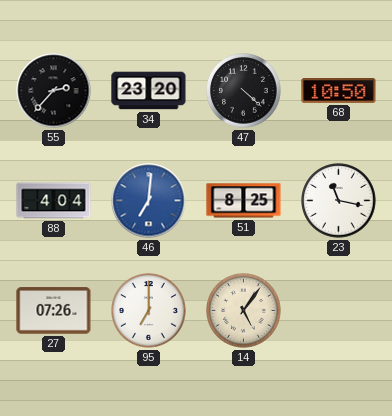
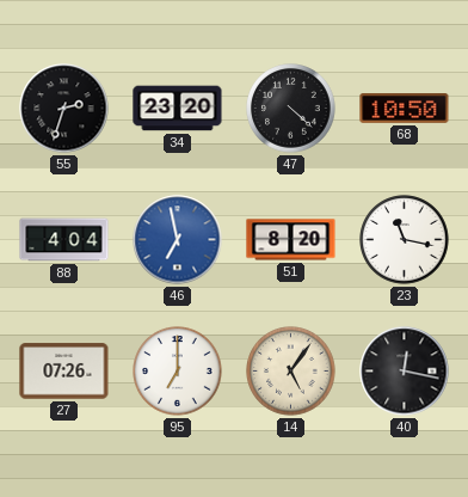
55: 2:37 -> 2:33 (64, 109)
46: 7:01 -> 6:58 (178, 240)
51: 8:25 -> 8:20 (291, 240)
40: none -> 12:17 (405, 372)
